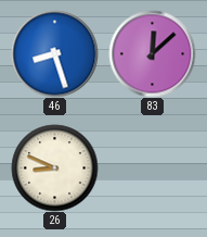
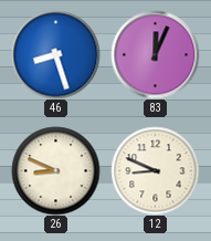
83: 12:08 -> 12:04 (155, 54)
12: none -> 8:49 (155, 170)
